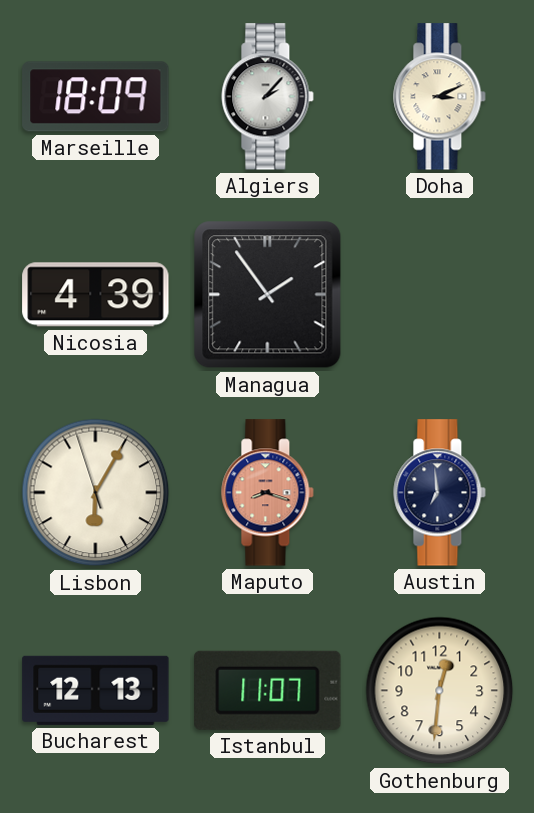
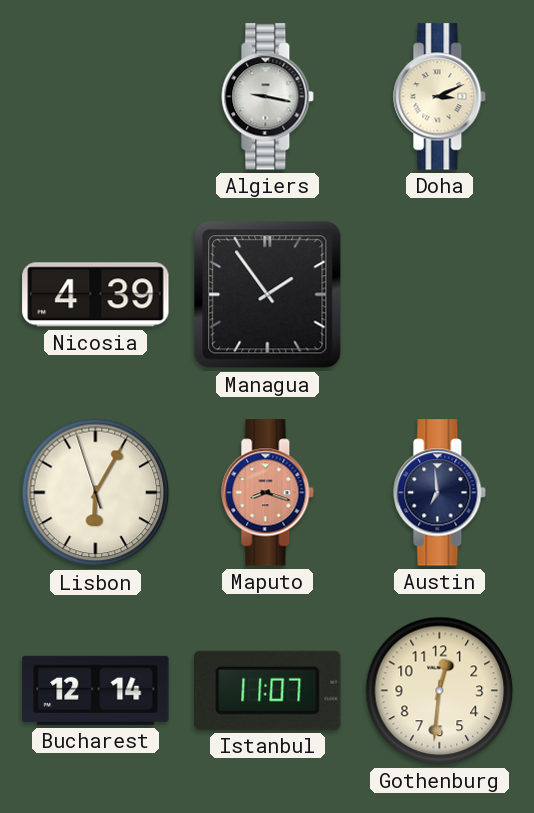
Marseille: 18:09 -> none (96, 97)
Algiers: 2:07 -> 9:17 (268, 97)
Bucharest: 12:13 -> 12:14 (96, 690)
